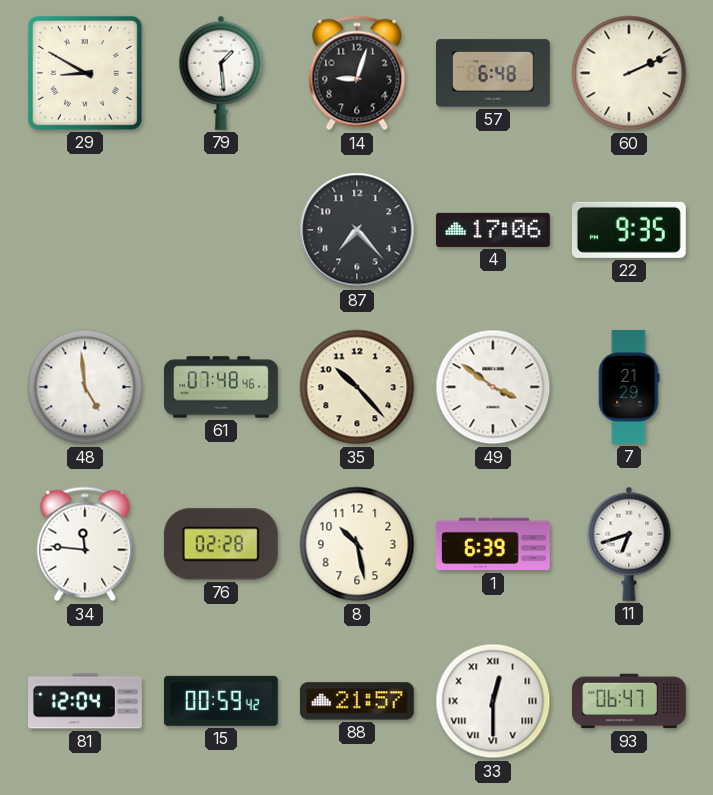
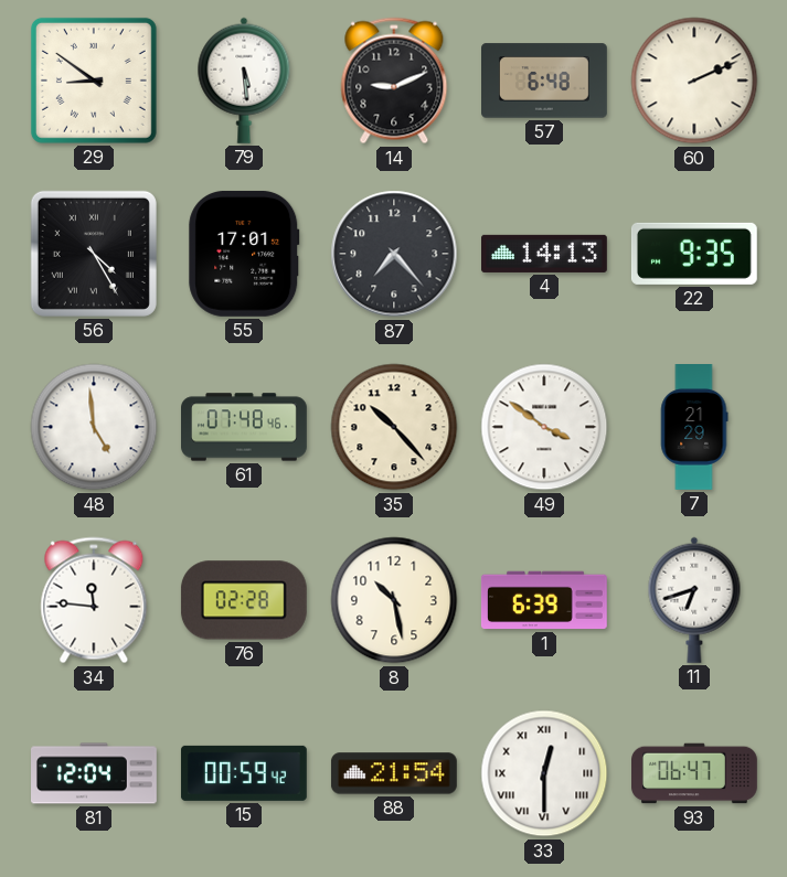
29: 8:50 -> 8:51 (94, 81)
79: 1:29 -> 5:29 (244, 81)
14: 9:03 -> 9:11 (394, 81)
56: none -> 4:25 (94, 254)
55: none -> 17:01 (244, 254)
4: 17:06 -> 14:13 (545, 254)
88: 21:57 -> 21:54 (394, 773)
